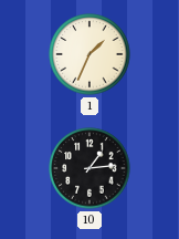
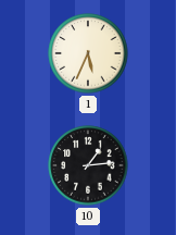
1: 1:34 -> 5:34 (88, 53)
